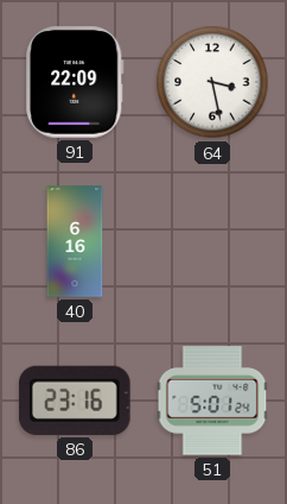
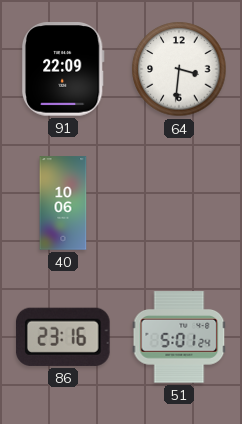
64: 3:28 -> 3:31 (179, 69)
40: 6:16 -> 10:06 (63, 203)
